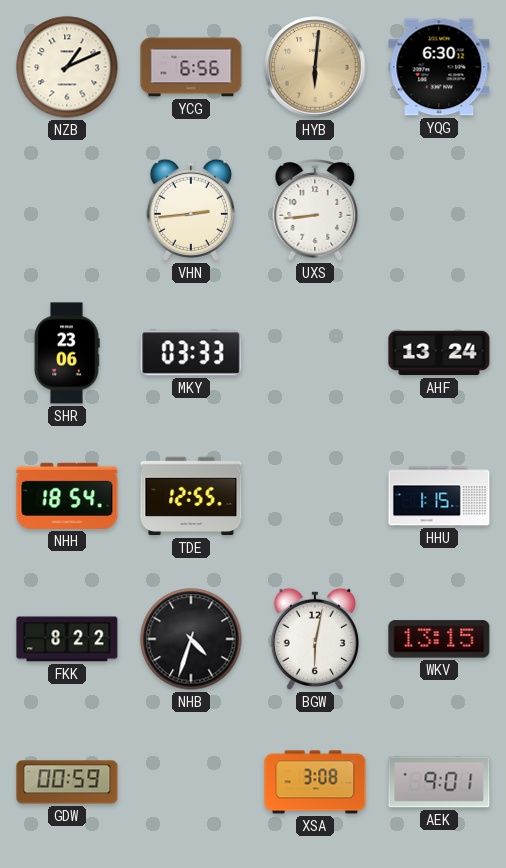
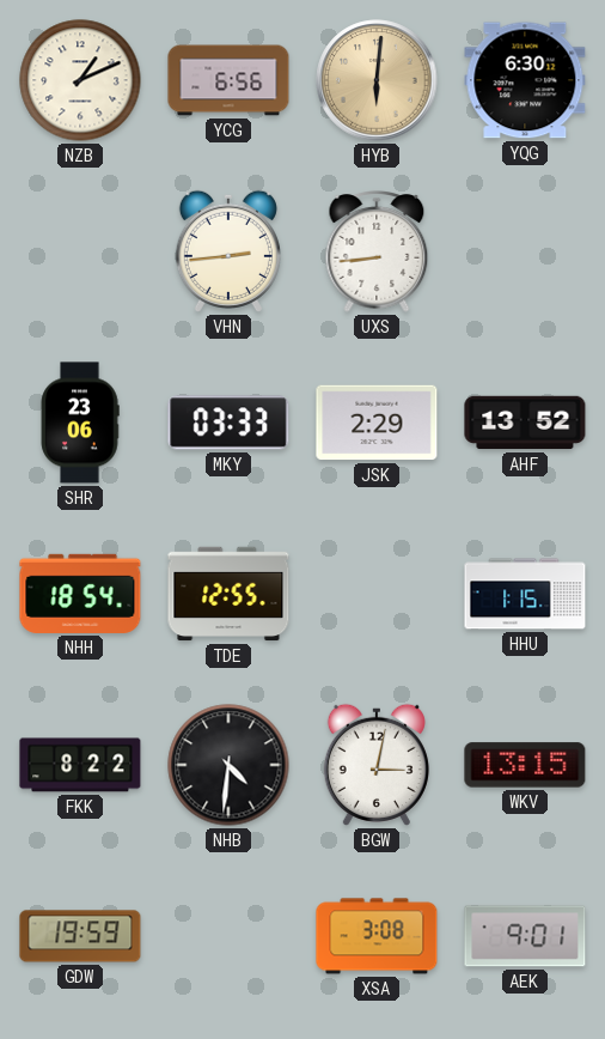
JSK: none -> 2:29 (377, 423)
AHF: 13:24 -> 13:52 (525, 423)
NHB: 4:33 -> 4:31 (228, 765)
BGW: 6:02 -> 3:02 (377, 765)
GDW: 00:59 -> 19:59 (80, 936)
